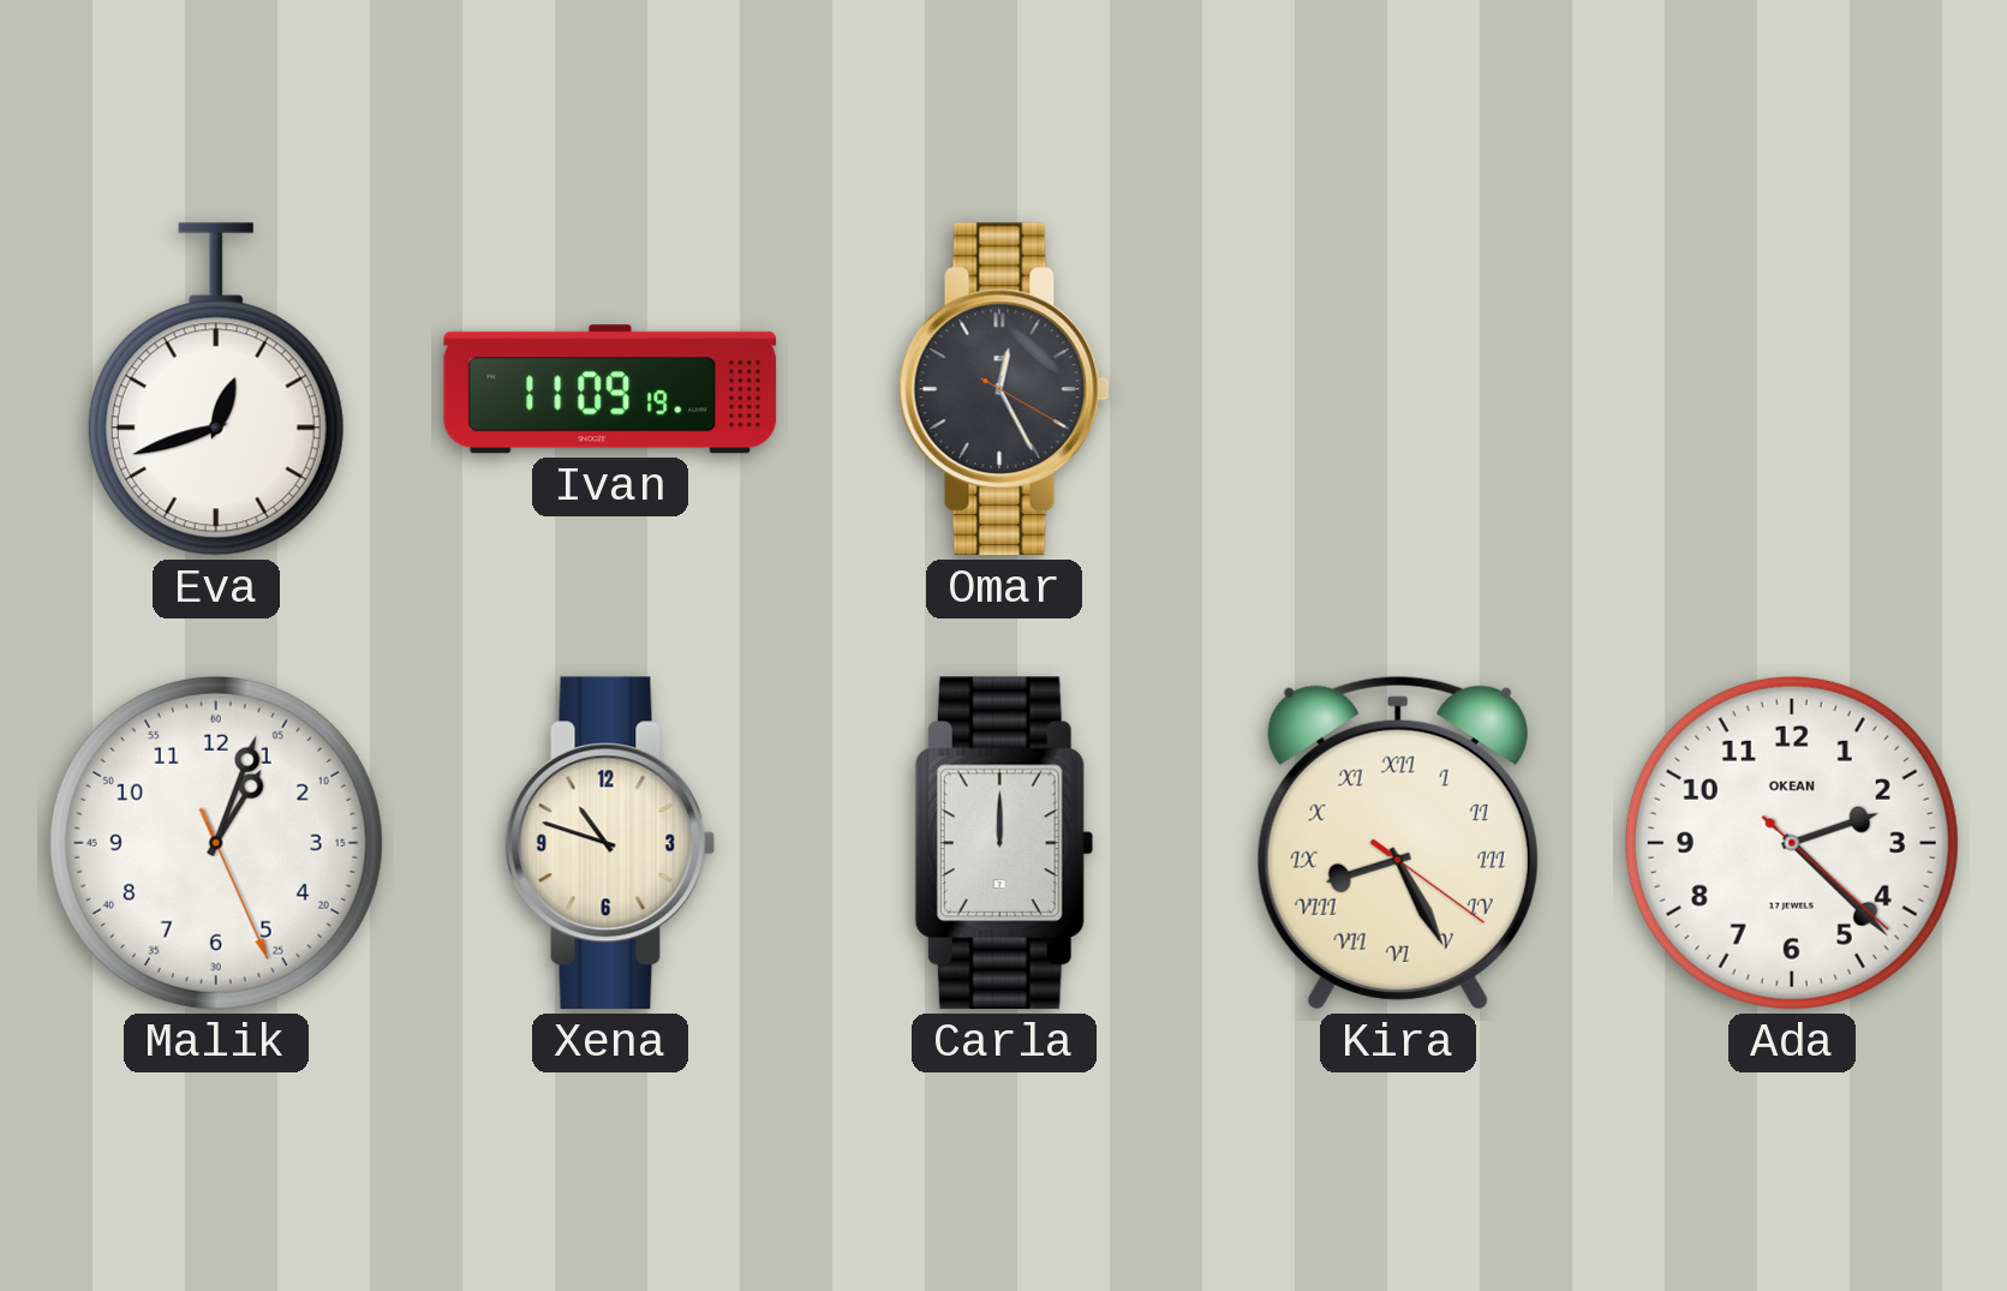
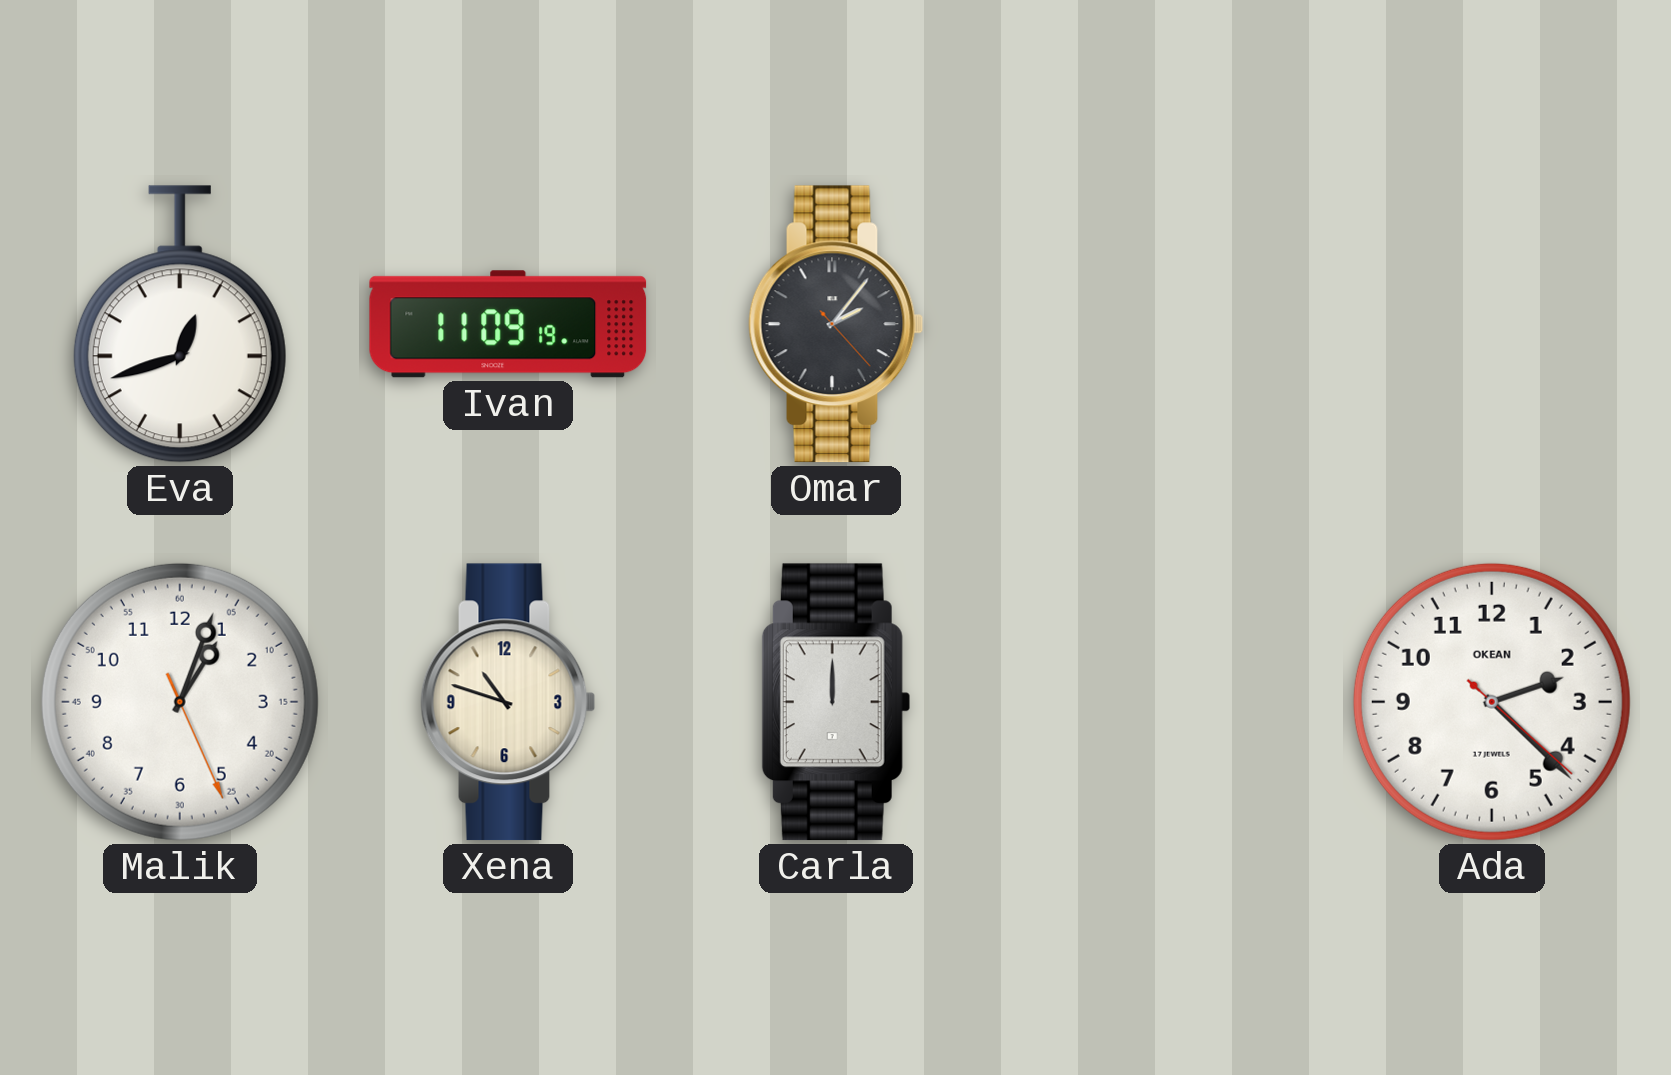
Omar: 12:25 -> 2:06 (836, 324)
Kira: 8:25 -> none (1398, 843)
